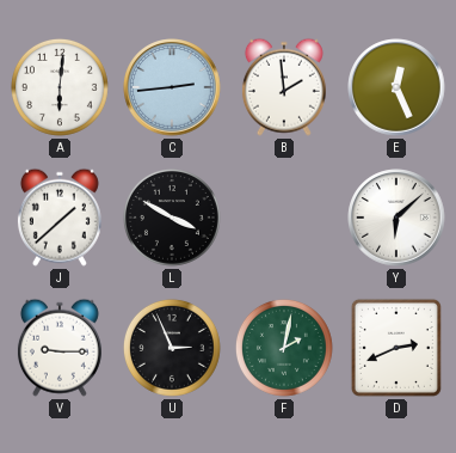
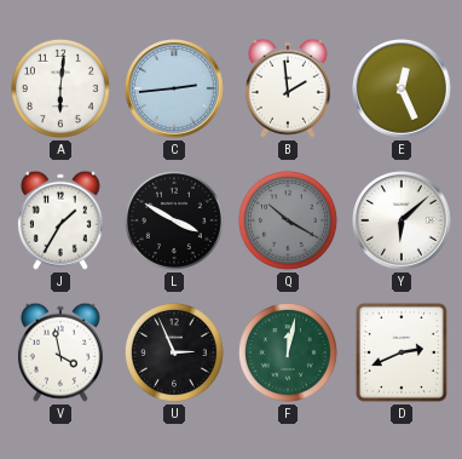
J: 1:38 -> 1:35 (60, 220)
Q: none -> 10:20 (288, 220)
V: 9:15 -> 3:58 (60, 352)
F: 2:02 -> 12:02 (288, 352)
